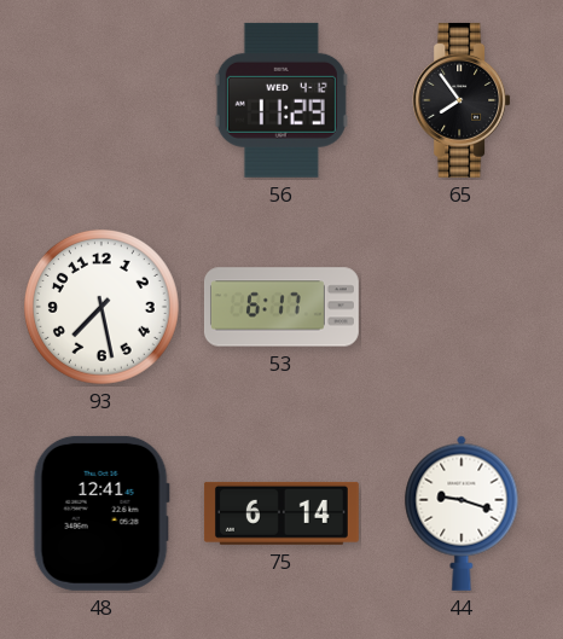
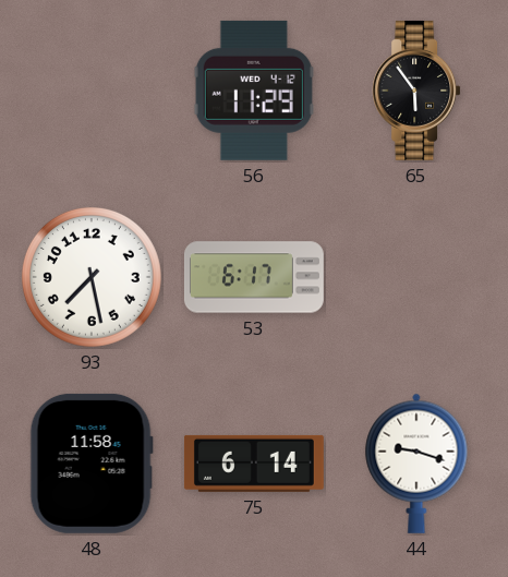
65: 7:54 -> 5:54 (416, 91)
48: 12:41 -> 11:58 (92, 464)
